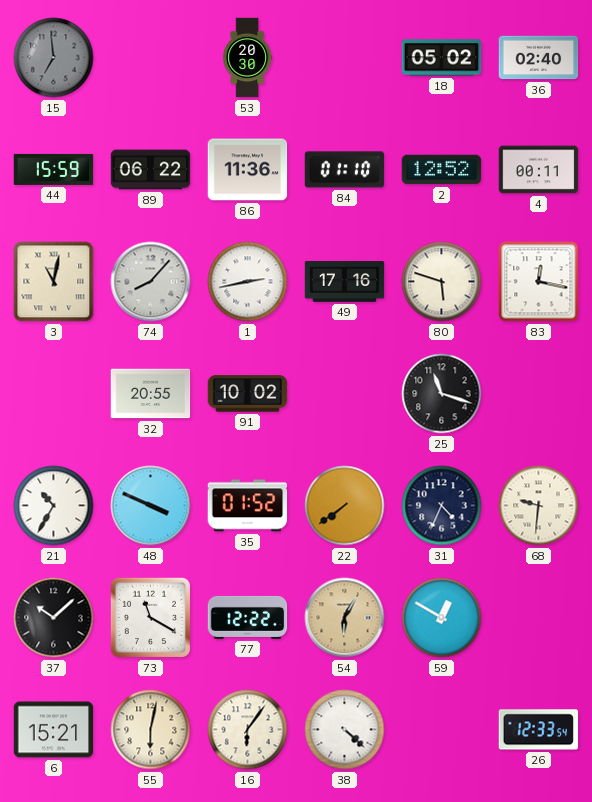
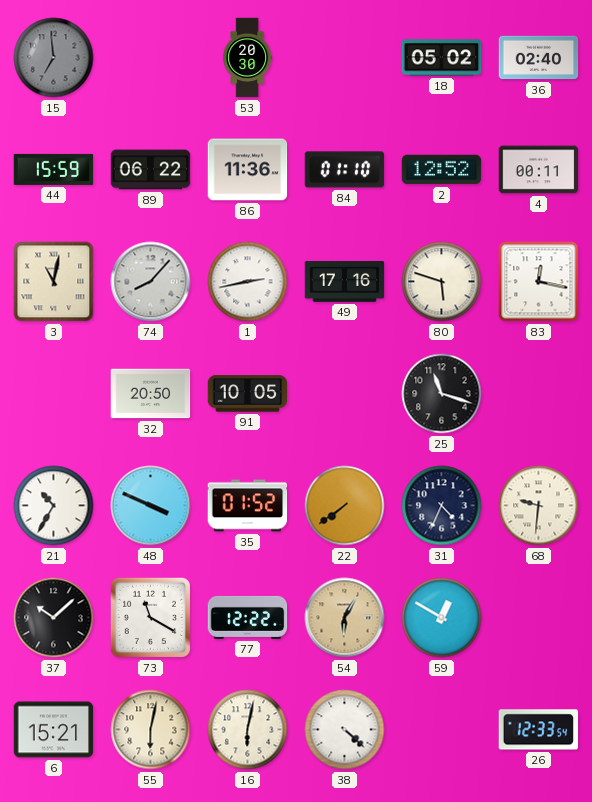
32: 20:55 -> 20:50 (151, 394)
91: 10:02 -> 10:05 (248, 394)
16: 6:06 -> 6:02 (248, 730)
